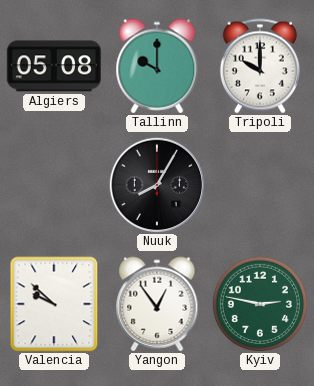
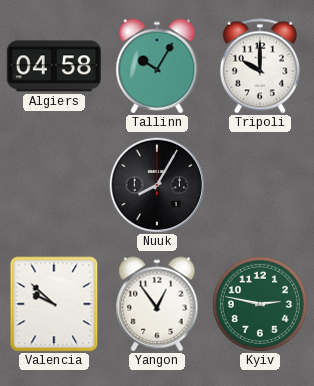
Algiers: 05:08 -> 04:58 (53, 66)
Tallinn: 10:00 -> 10:05 (157, 66)
